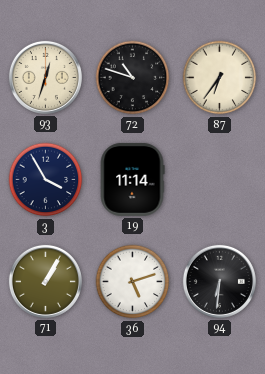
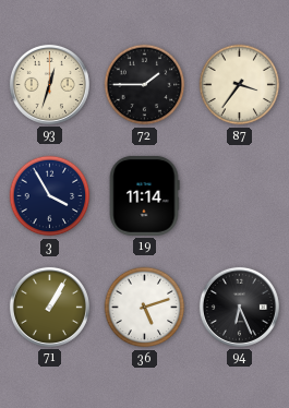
72: 10:48 -> 1:45 (145, 85)
87: 6:36 -> 3:36 (240, 85)
94: 6:31 -> 6:26 (239, 307)
